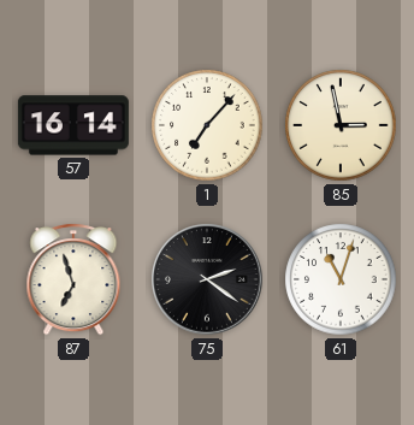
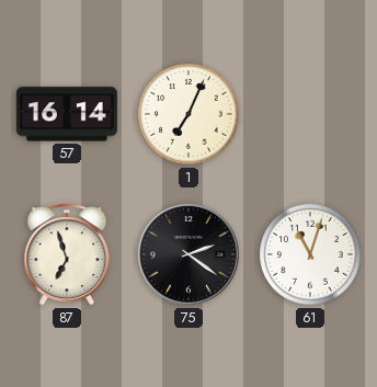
1: 7:07 -> 7:04 (188, 114)
85: 2:58 -> none (341, 125)
